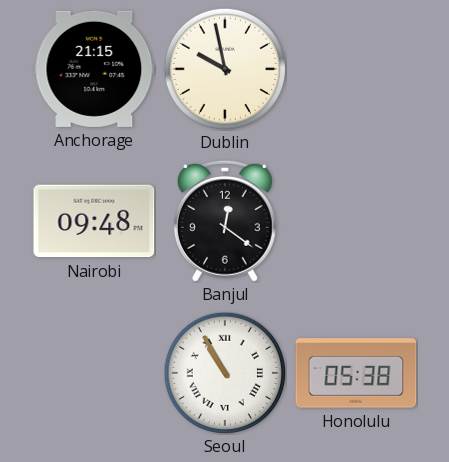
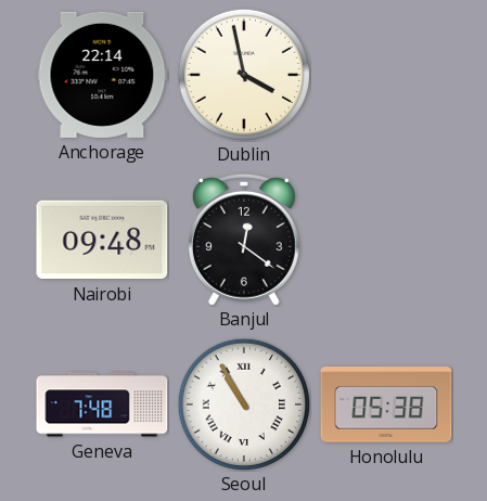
Anchorage: 21:15 -> 22:14 (102, 75)
Dublin: 9:58 -> 3:58 (244, 75)
Geneva: none -> 7:48 (102, 404)
